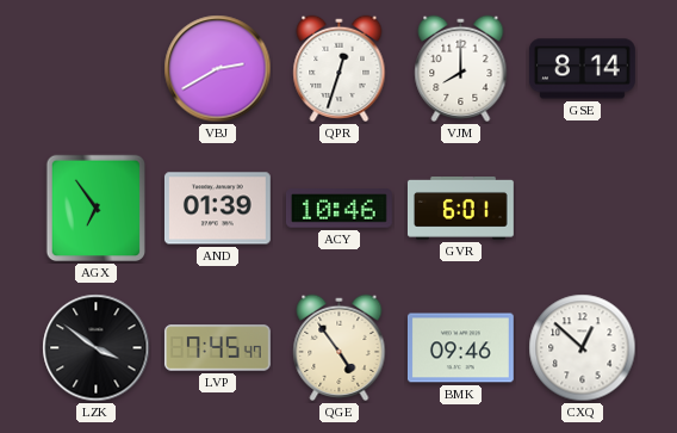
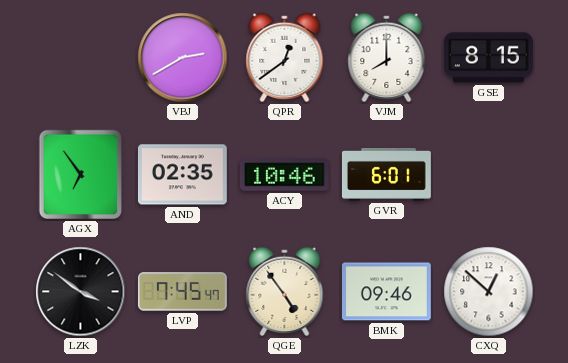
QPR: 12:33 -> 12:39 (285, 58)
GSE: 8:14 -> 8:15 (488, 58)
AND: 01:39 -> 02:35 (182, 175)
